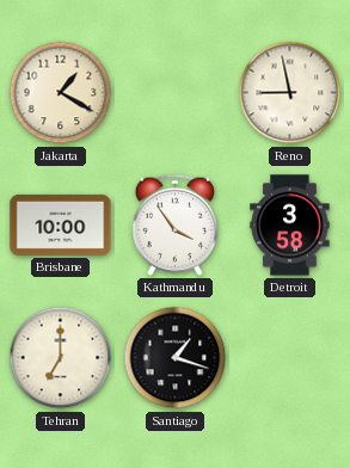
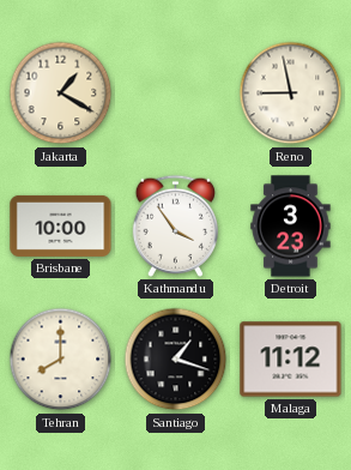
Detroit: 3:58 -> 3:23 (291, 227)
Tehran: 7:00 -> 8:00 (61, 360)
Malaga: none -> 11:12 (291, 360)
